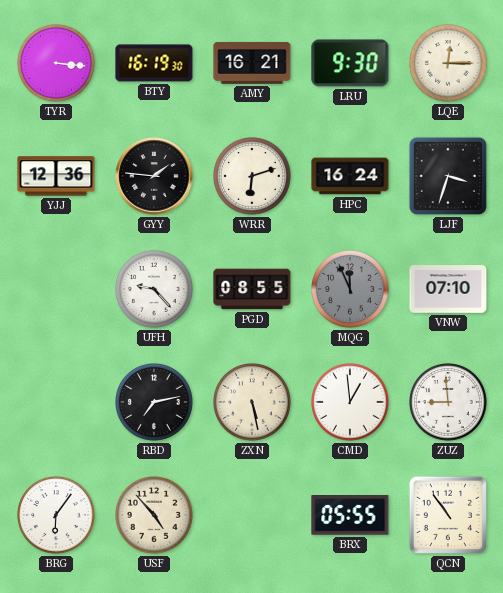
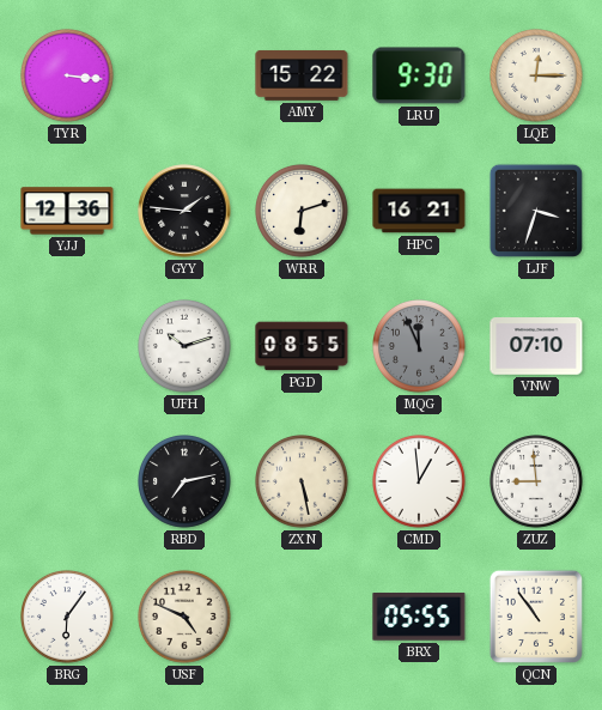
BTY: 16:19 -> none (154, 63)
AMY: 16:21 -> 15:22 (302, 75)
HPC: 16:24 -> 16:21 (419, 211)
UFH: 9:23 -> 10:12 (186, 347)
USF: 4:53 -> 4:49 (186, 618)
